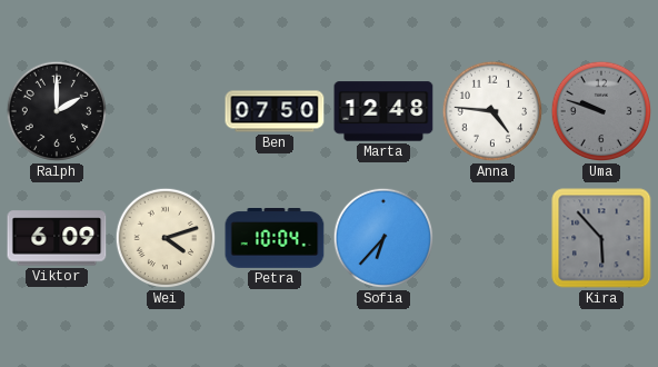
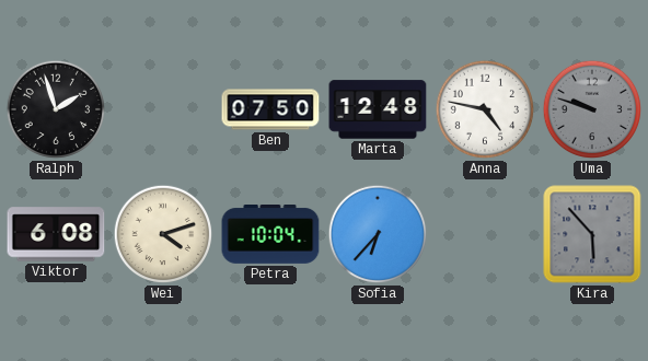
Ralph: 2:00 -> 1:57 (56, 109)
Anna: 4:46 -> 4:47 (485, 109)
Viktor: 6:09 -> 6:08 (56, 234)
